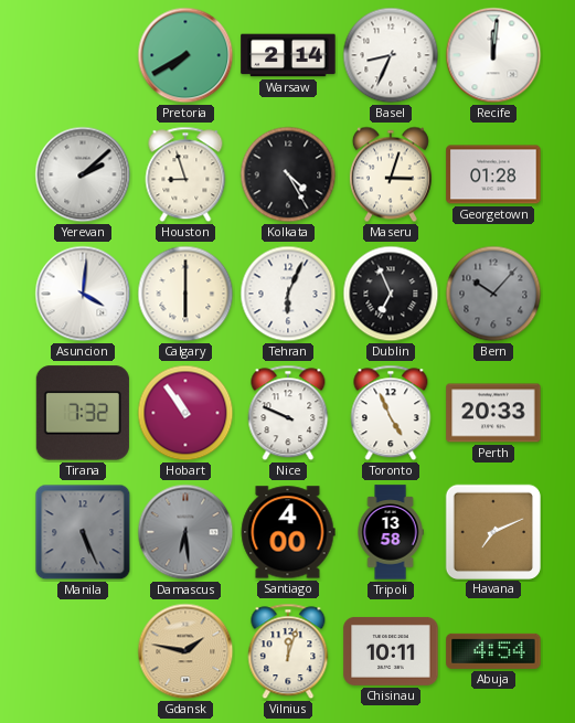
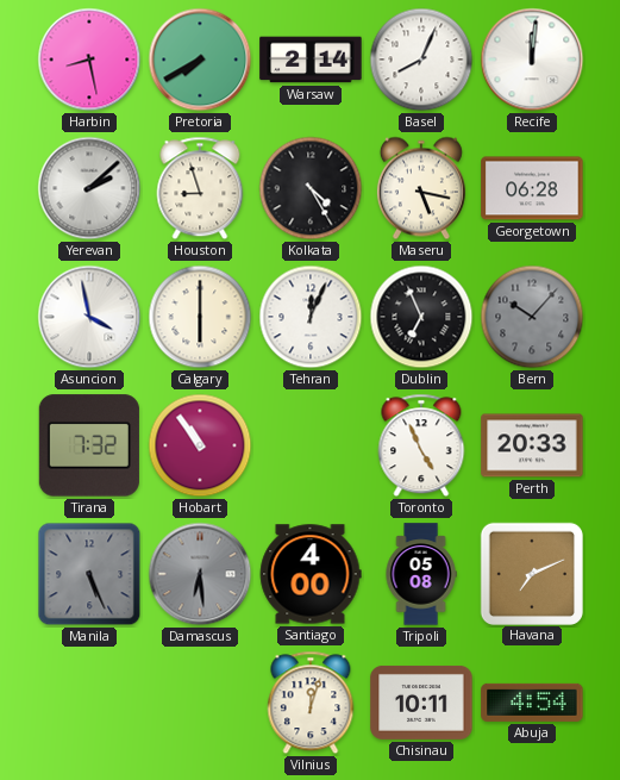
Harbin: none -> 8:28 (89, 60)
Basel: 8:34 -> 8:04 (421, 60)
Maseru: 3:03 -> 5:17 (421, 188)
Georgetown: 01:28 -> 06:28 (532, 188)
Asuncion: 4:01 -> 3:58 (89, 317)
Tehran: 6:04 -> 12:04 (311, 317)
Nice: 9:49 -> none (288, 413)
Tripoli: 13:58 -> 05:08 (421, 574)
Gdansk: 1:47 -> none (185, 651)
